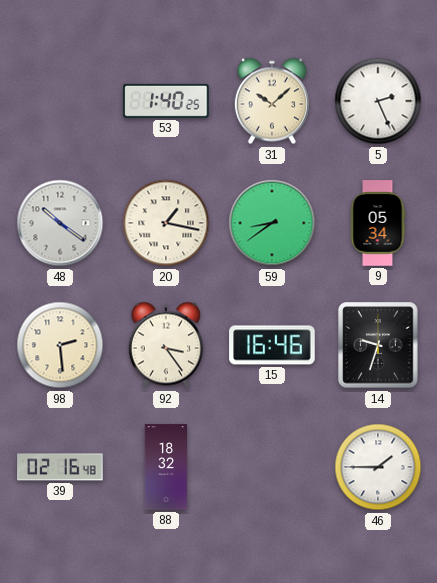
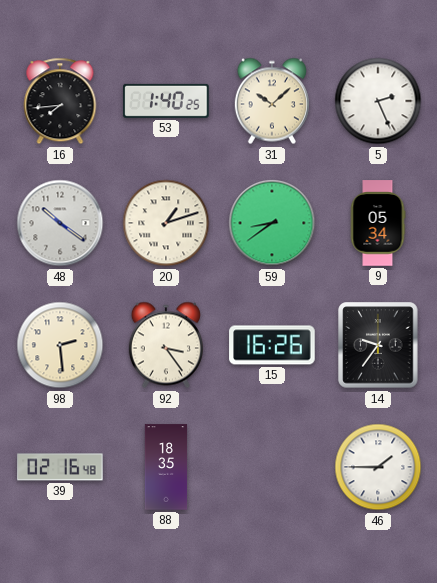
16: none -> 7:44 (60, 101)
20: 1:17 -> 1:12 (166, 223)
15: 16:46 -> 16:26 (272, 345)
14: 9:33 -> 9:36 (378, 345)
88: 18:32 -> 18:35 (166, 467)
